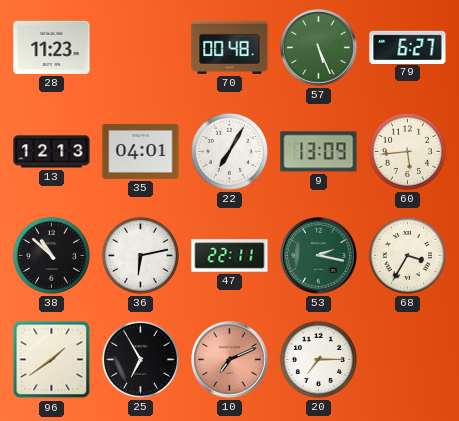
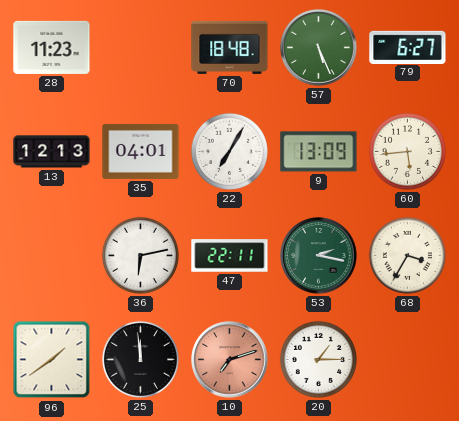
70: 00:48 -> 18:48 (230, 47)
38: 10:52 -> none (51, 255)
25: 6:55 -> 11:59 (140, 359)
10: 7:11 -> 7:12 (230, 360)
20: 7:15 -> 1:15 (318, 359)
